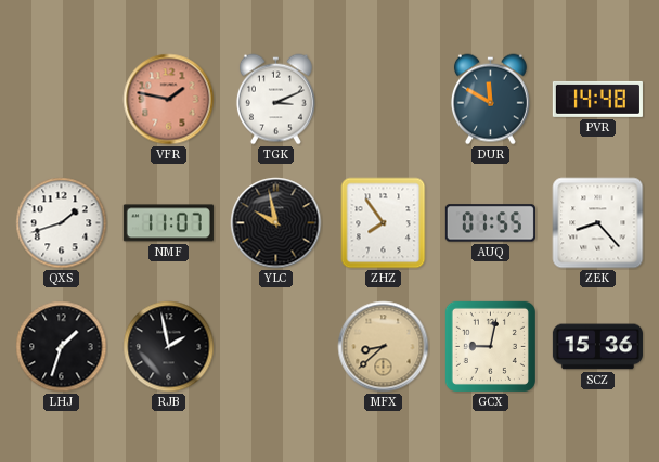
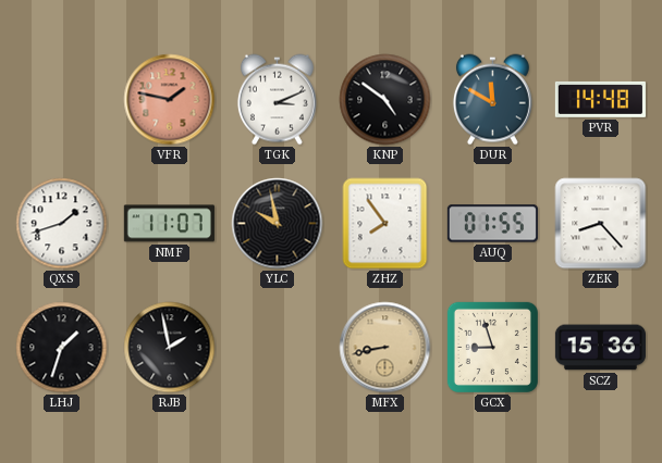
KNP: none -> 4:51 (385, 100)
MFX: 8:38 -> 8:43 (385, 348)
GCX: 9:02 -> 8:57 (492, 347)
